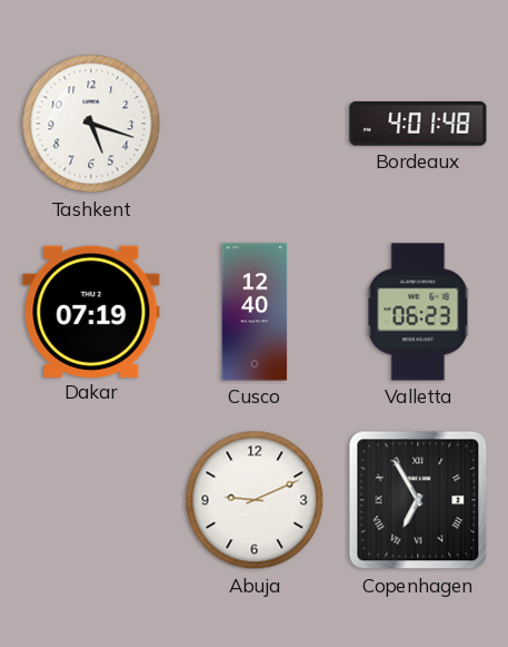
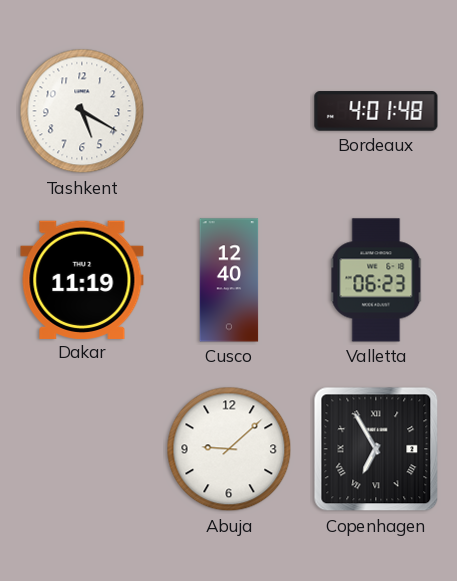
Tashkent: 5:18 -> 5:20 (82, 111)
Dakar: 07:19 -> 11:19 (82, 279)
Abuja: 9:11 -> 9:08 (229, 449)
